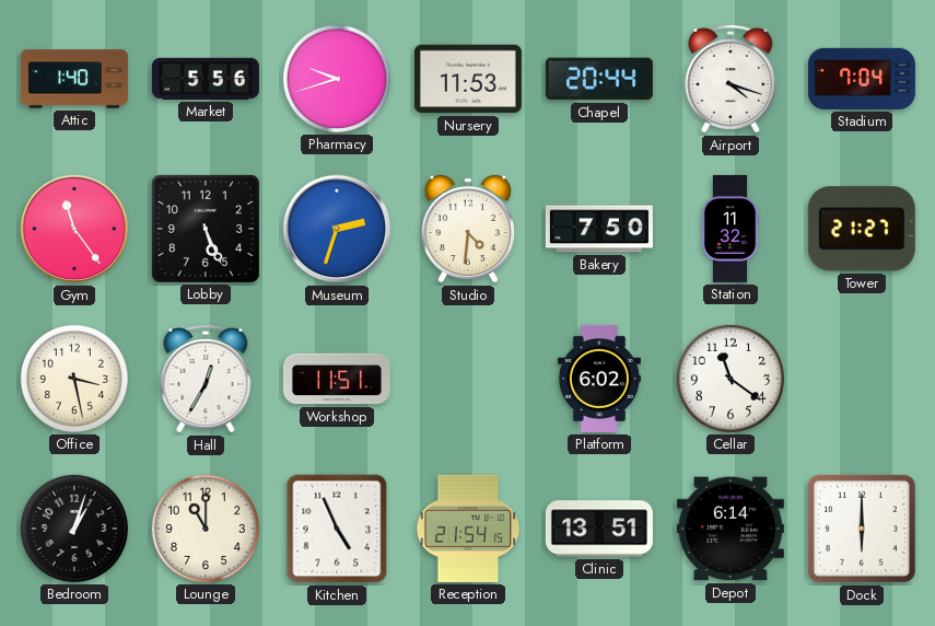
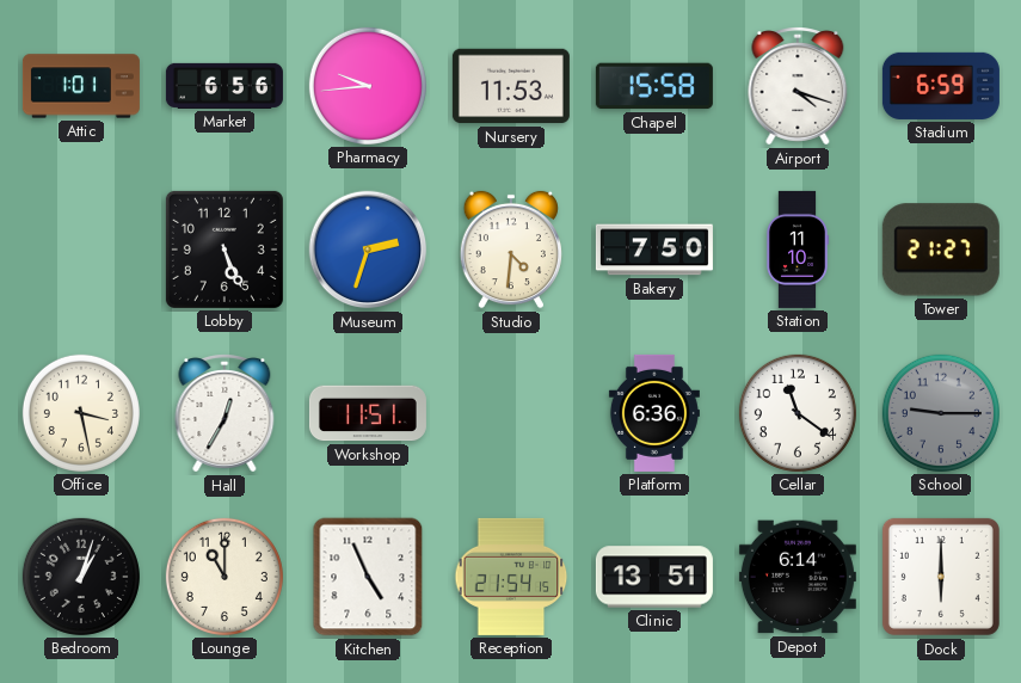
Attic: 1:40 -> 1:01 (81, 86)
Market: 5:56 -> 6:56 (225, 86)
Pharmacy: 9:42 -> 9:44 (368, 86)
Chapel: 20:44 -> 15:58 (654, 86)
Stadium: 7:04 -> 6:59 (941, 86)
Gym: 11:24 -> none (74, 229)
Station: 11:32 -> 11:10 (798, 250)
Platform: 6:02 -> 6:36 (654, 413)
School: none -> 9:15 (941, 413)
